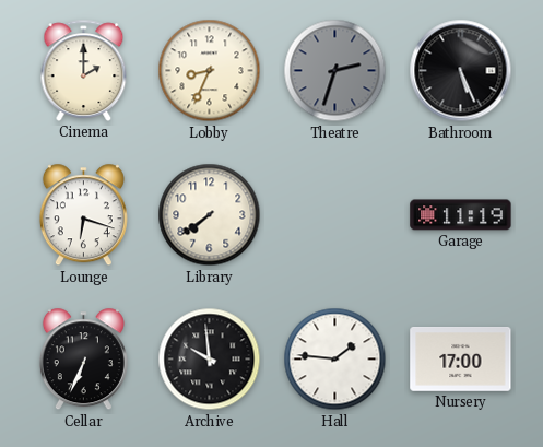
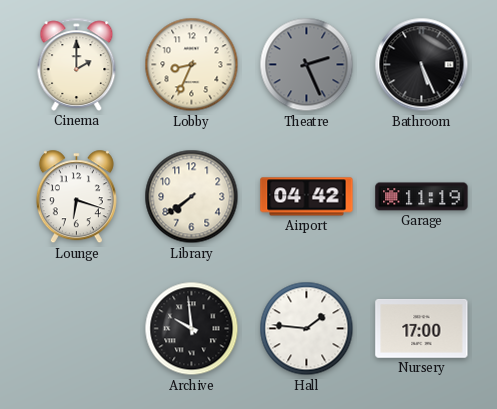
Theatre: 2:33 -> 2:26 (307, 65)
Airport: none -> 04:42 (307, 197)
Cellar: 6:34 -> none (83, 360)
